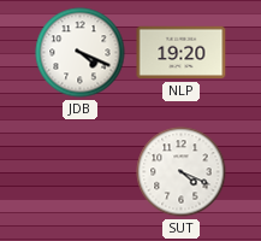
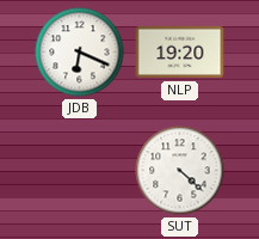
JDB: 4:19 -> 6:19 (80, 53)
SUT: 4:19 -> 4:22 (180, 171)
